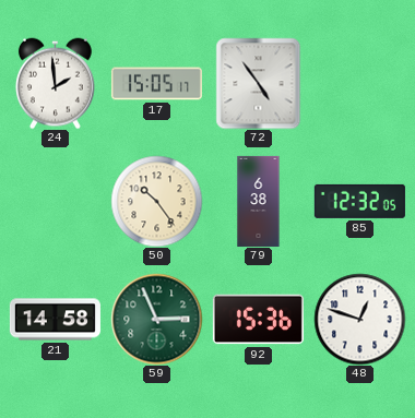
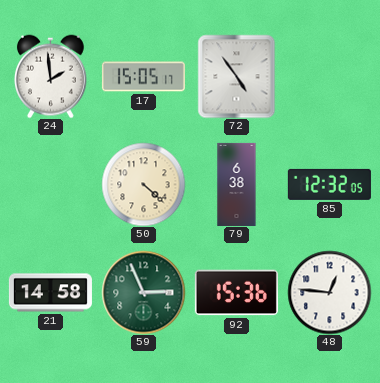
50: 10:24 -> 4:22 (143, 184)
48: 12:48 -> 12:46 (329, 292)
